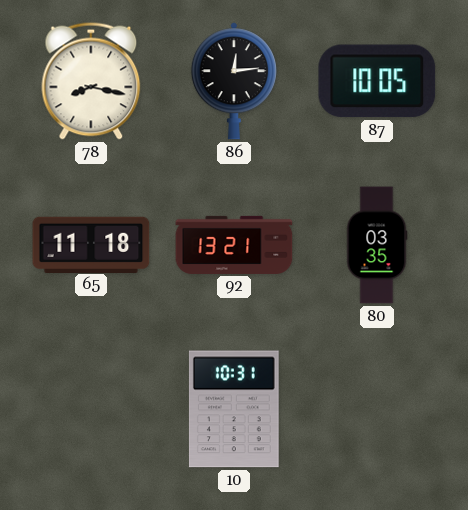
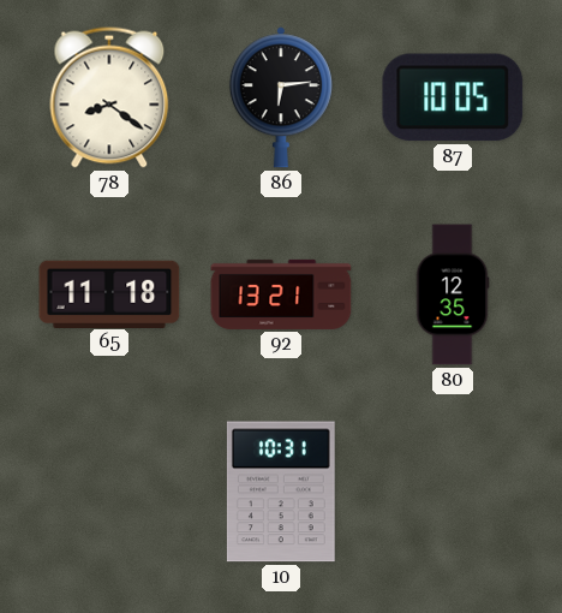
78: 8:17 -> 8:21 (109, 97)
86: 12:14 -> 6:14 (281, 97)
80: 03:35 -> 12:35 (453, 294)
